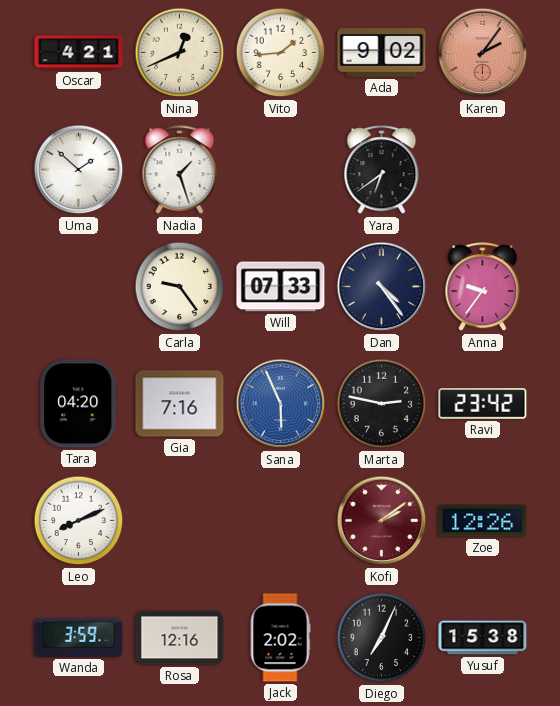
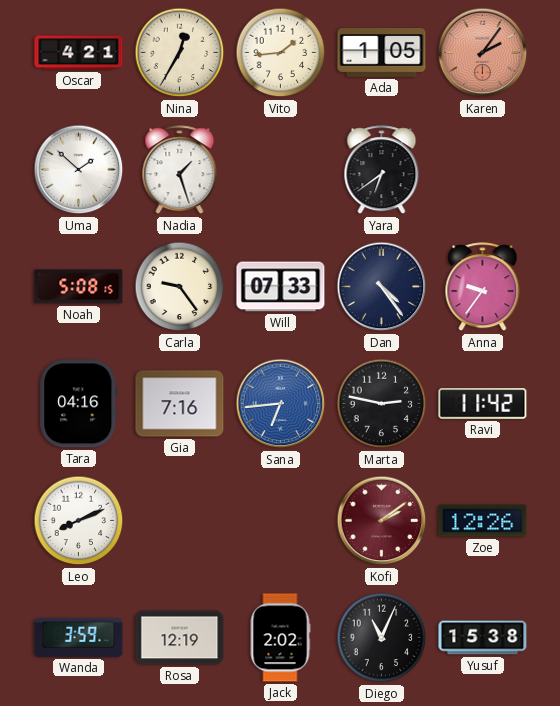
Nina: 12:41 -> 12:35 (180, 53)
Ada: 9:02 -> 1:05 (382, 53)
Noah: none -> 5:08 (79, 287)
Tara: 04:20 -> 04:16 (79, 404)
Sana: 5:56 -> 6:44 (281, 404)
Ravi: 23:42 -> 11:42 (483, 404)
Rosa: 12:16 -> 12:19 (180, 638)
Diego: 7:04 -> 11:04 (382, 638)
